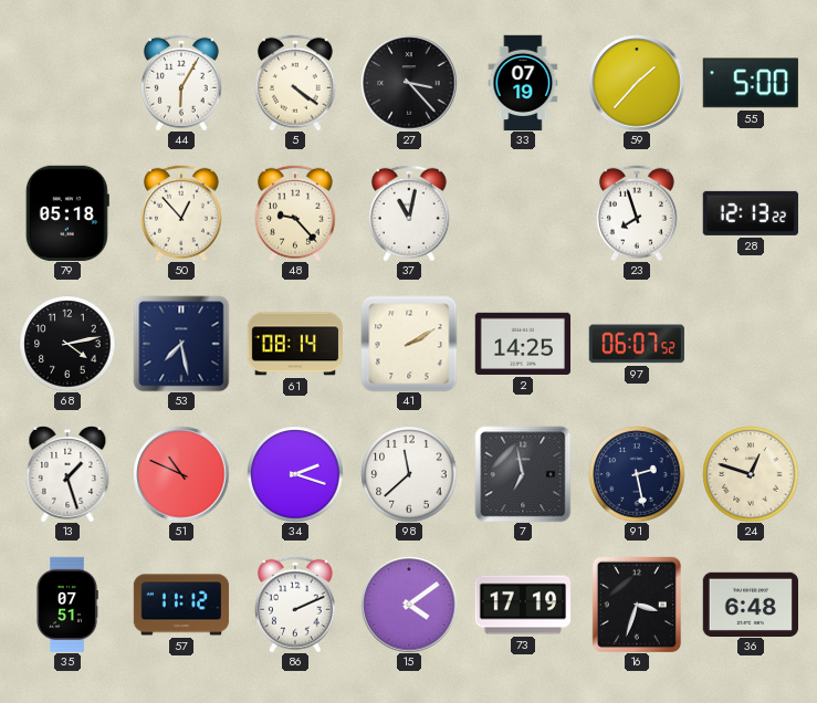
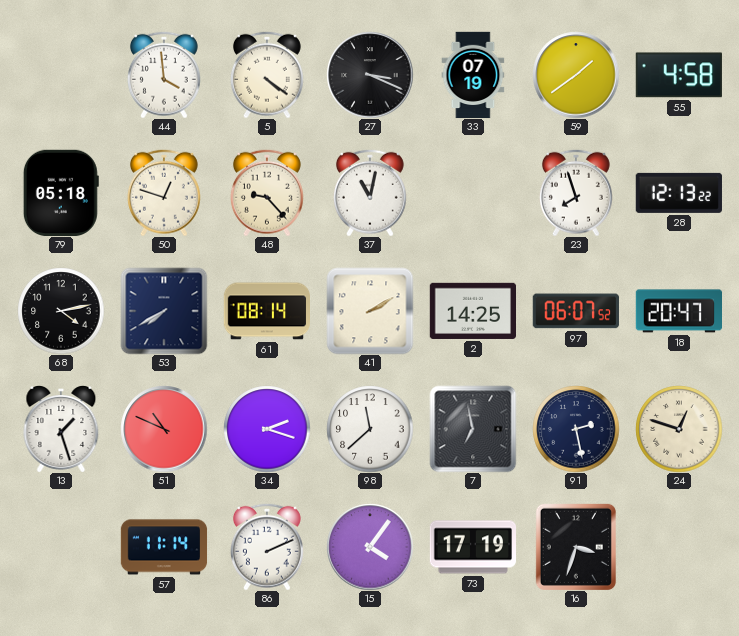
44: 6:05 -> 3:59 (164, 75)
27: 3:23 -> 3:19 (370, 75)
59: 1:37 -> 1:39 (576, 75)
55: 5:00 -> 4:58 (679, 75)
50: 12:53 -> 12:48 (164, 193)
53: 7:28 -> 7:40 (164, 311)
18: none -> 20:47 (678, 311)
35: 07:51 -> none (67, 605)
57: 11:12 -> 11:14 (164, 547)
15: 4:09 -> 4:06 (370, 547)
36: 6:48 -> none (750, 604)
